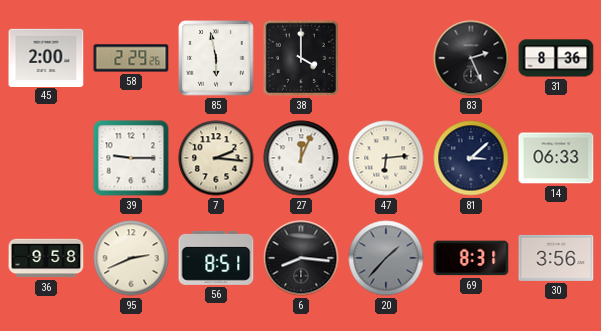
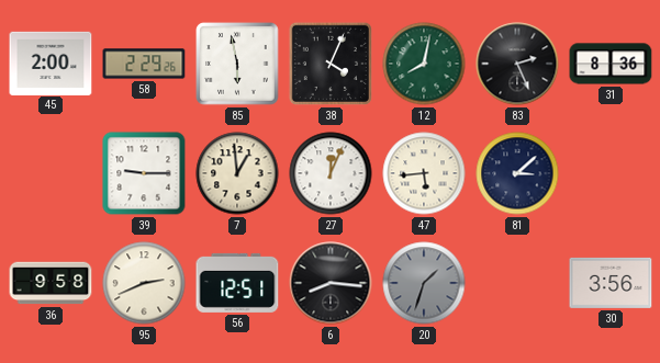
38: 4:00 -> 4:04 (331, 64)
12: none -> 8:02 (424, 64)
7: 2:16 -> 12:59 (237, 173)
47: 6:14 -> 5:44 (424, 173)
14: 06:33 -> none (556, 158)
56: 8:51 -> 12:51 (237, 283)
20: 1:37 -> 1:33 (424, 283)
69: 8:31 -> none (471, 258)
